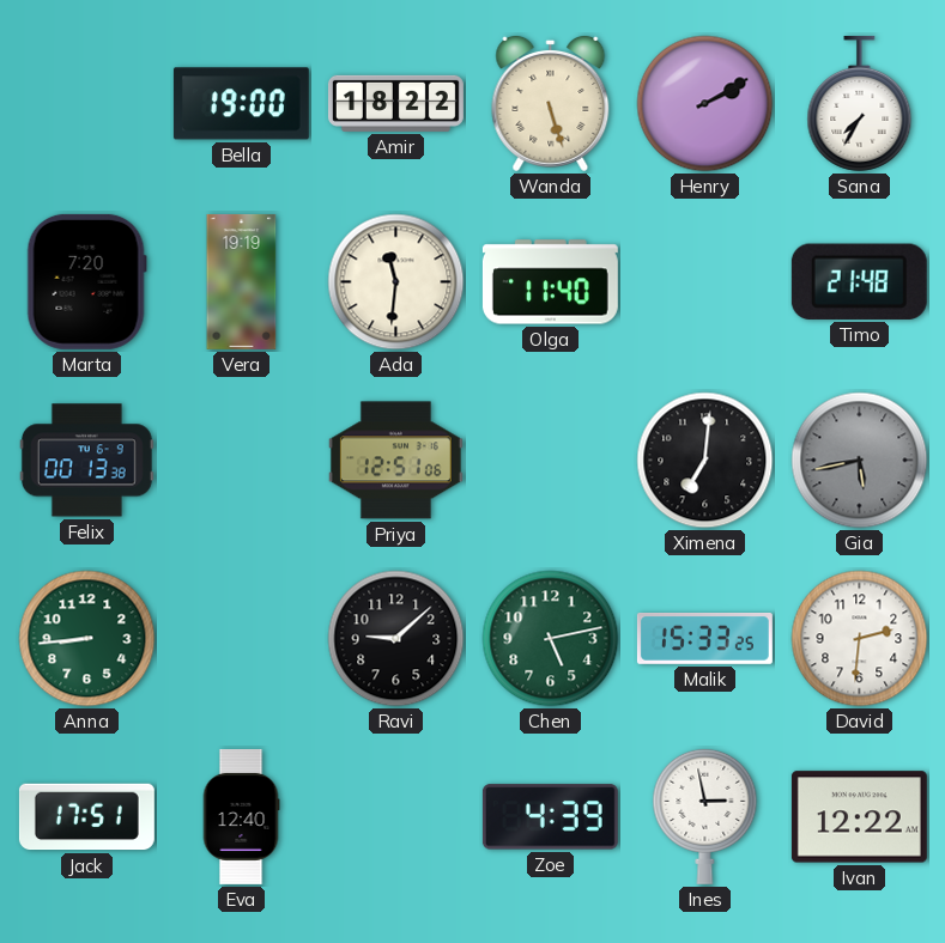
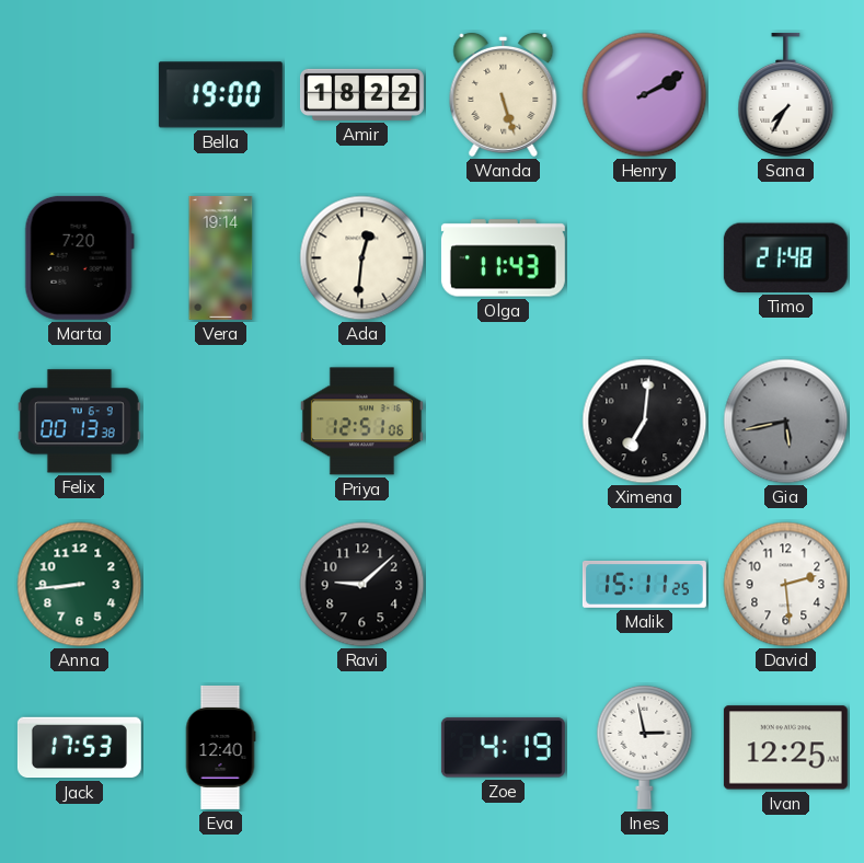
Vera: 19:19 -> 19:14 (221, 257)
Ada: 11:31 -> 12:31 (362, 258)
Olga: 11:40 -> 11:43 (503, 258)
Chen: 5:13 -> none (551, 639)
Malik: 15:33 -> 15:11 (644, 585)
David: 2:31 -> 2:29 (786, 585)
Jack: 17:51 -> 17:53 (79, 748)
Zoe: 4:39 -> 4:19 (503, 748)
Ivan: 12:22 -> 12:25 (785, 748)
